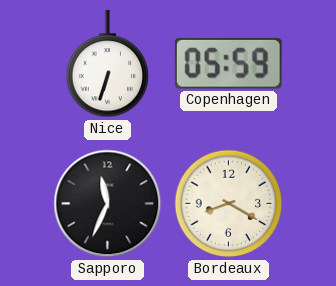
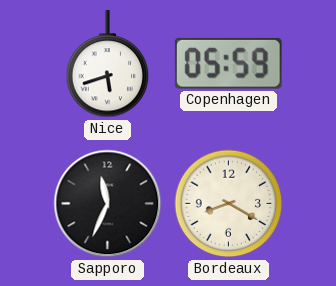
Nice: 6:33 -> 5:42 (108, 65)
